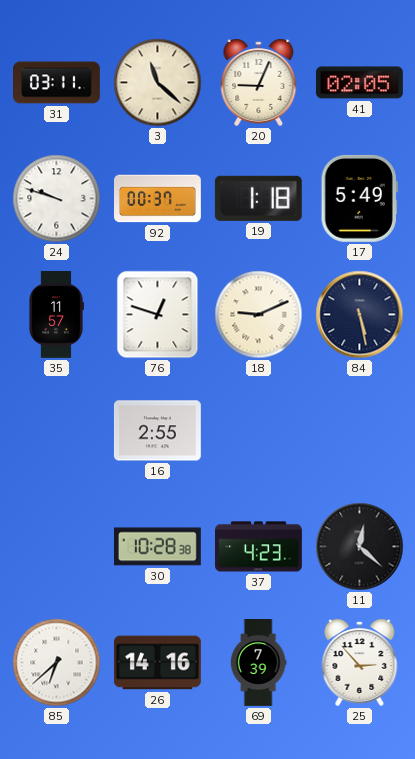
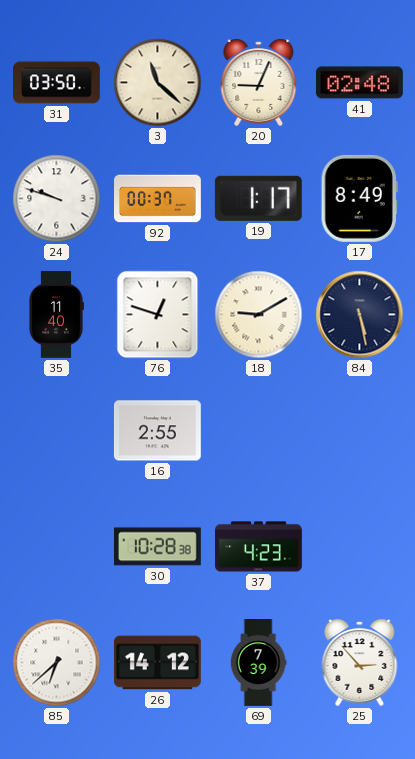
31: 03:11 -> 03:50 (57, 83)
41: 02:05 -> 02:48 (359, 83)
19: 1:18 -> 1:17 (258, 198)
17: 5:49 -> 8:49 (359, 198)
35: 11:57 -> 11:40 (56, 315)
18: 9:11 -> 9:10 (259, 315)
11: 12:22 -> none (360, 547)
26: 14:16 -> 14:12 (157, 663)
